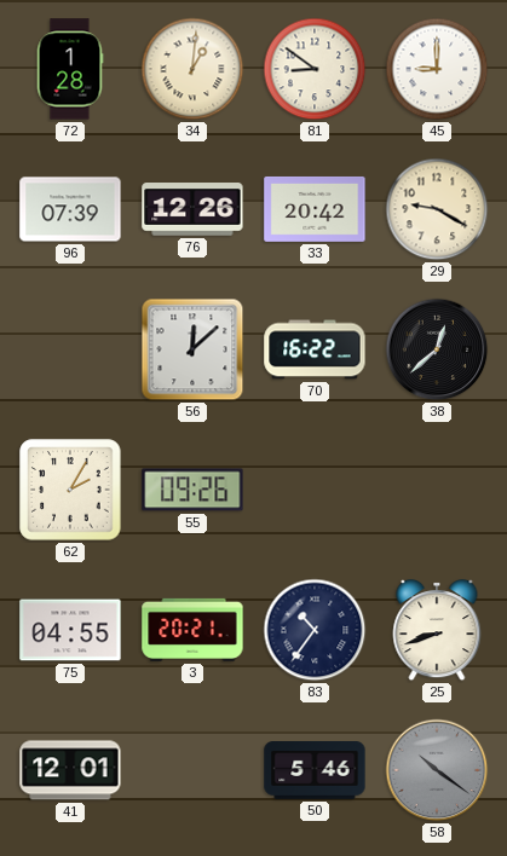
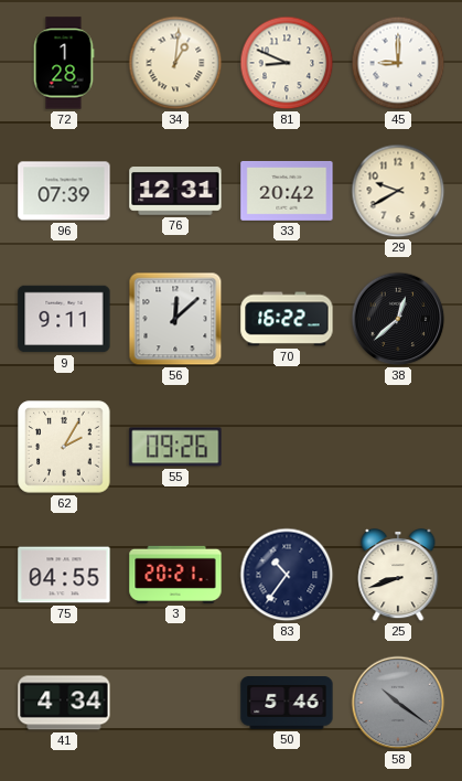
81: 8:51 -> 8:49 (287, 63)
76: 12:26 -> 12:31 (175, 192)
29: 9:20 -> 9:40 (398, 191)
9: none -> 9:11 (64, 319)
41: 12:01 -> 4:34 (64, 703)
